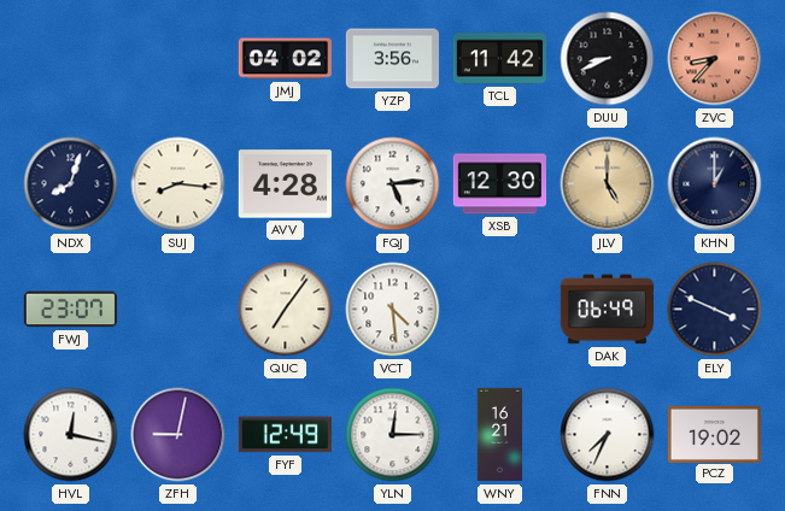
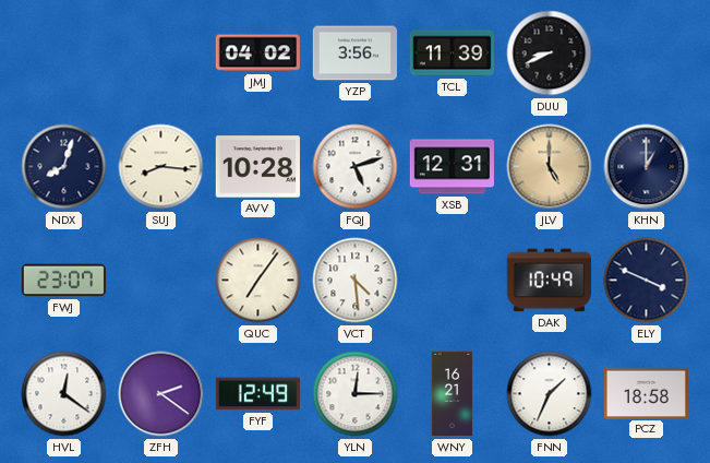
TCL: 11:42 -> 11:39 (452, 54)
ZVC: 8:37 -> none (715, 59)
AVV: 4:28 -> 10:28 (257, 167)
FQJ: 5:14 -> 5:12 (356, 167)
XSB: 12:30 -> 12:31 (452, 167)
DAK: 06:49 -> 10:49 (549, 281)
HVL: 12:17 -> 12:21 (64, 394)
ZFH: 9:02 -> 2:21 (161, 394)
FNN: 7:34 -> 1:34 (550, 394)
PCZ: 19:02 -> 18:58 (646, 393)
